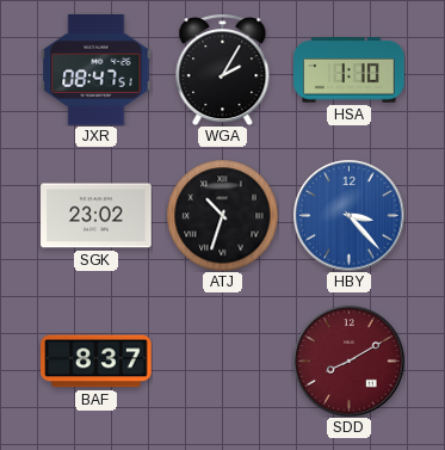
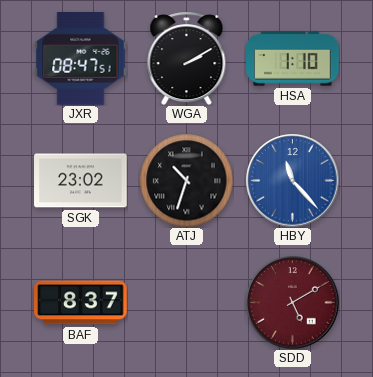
WGA: 2:05 -> 2:10 (187, 58)
HBY: 3:23 -> 11:23 (292, 180)
SDD: 8:10 -> 5:10 (292, 302)
